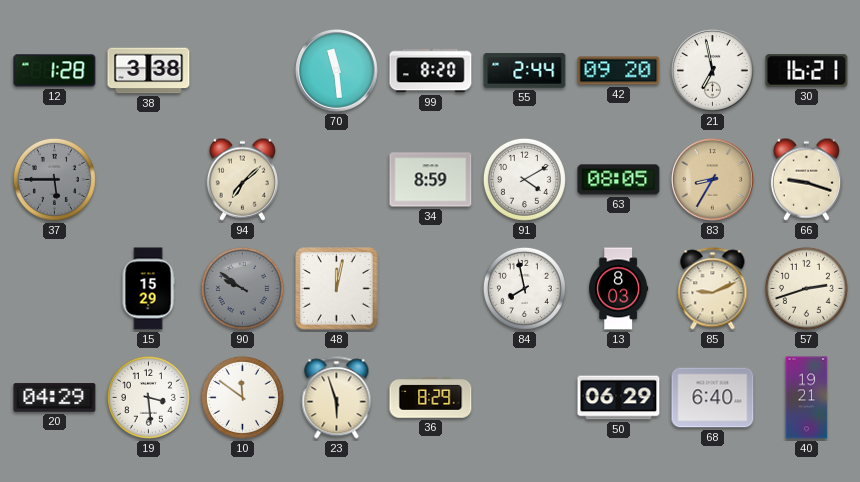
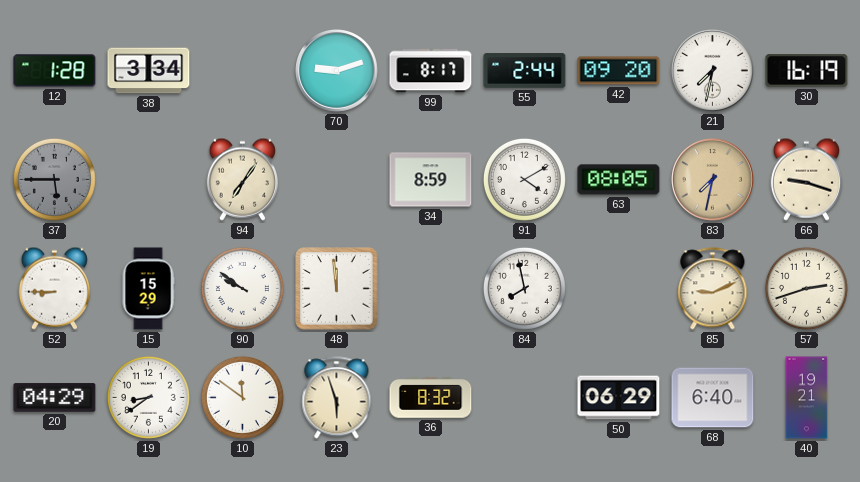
38: 3:38 -> 3:34 (149, 71)
70: 11:29 -> 9:12 (337, 71)
99: 8:20 -> 8:17 (431, 71)
21: 6:58 -> 7:32 (713, 71)
30: 16:21 -> 16:19 (807, 71)
94: 7:08 -> 7:06 (242, 179)
83: 8:35 -> 7:32 (713, 180)
52: none -> 8:45 (54, 288)
90 dial: grey -> white (242, 288)
48: 12:02 -> 11:59 (337, 289)
13: 8:03 -> none (619, 289)
19: 3:29 -> 8:39 (148, 397)
36: 8:29 -> 8:32 (431, 398)
